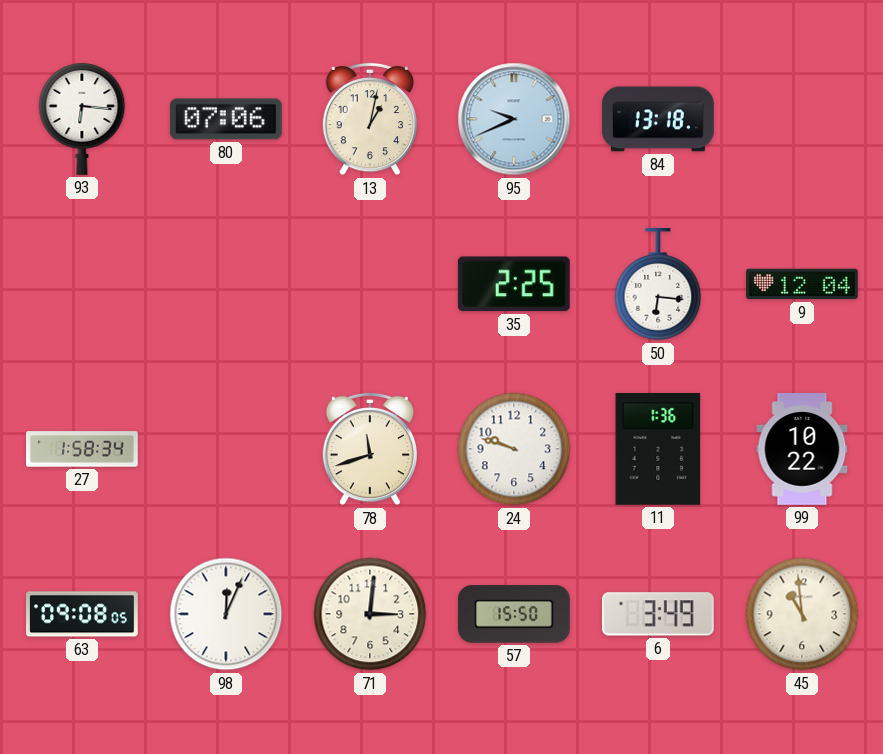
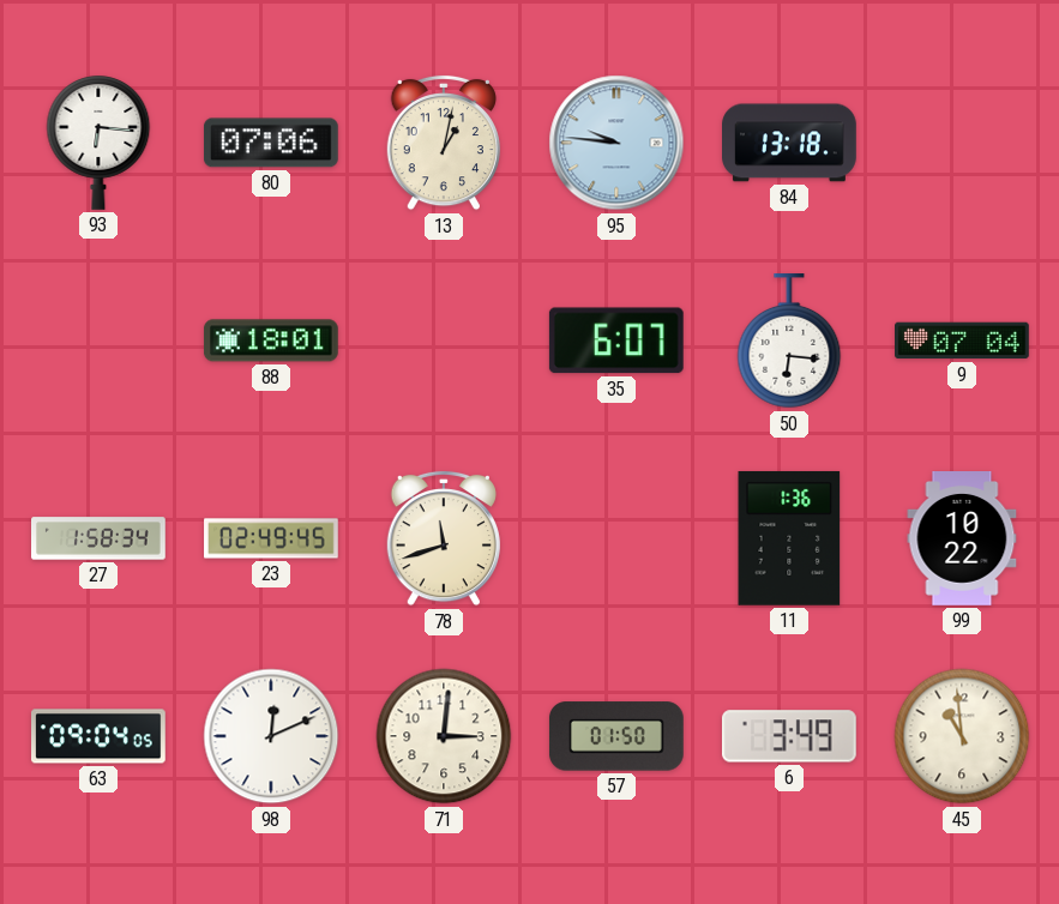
95: 9:41 -> 9:46 (616, 143)
88: none -> 18:01 (271, 340)
35: 2:25 -> 6:07 (616, 340)
9: 12:04 -> 07:04 (963, 340)
23: none -> 02:49 (271, 538)
24: 9:48 -> none (514, 449)
63: 09:08 -> 09:04 (100, 736)
98: 12:04 -> 12:11 (271, 736)
57: 15:50 -> 01:50 (616, 736)
